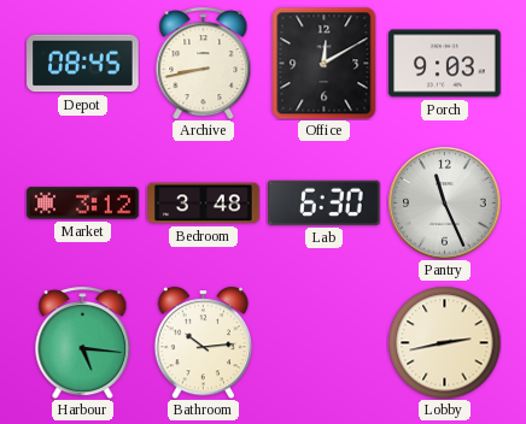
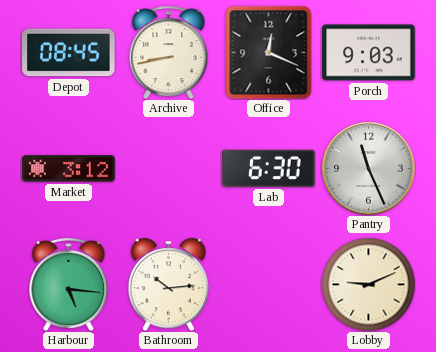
Office: 12:10 -> 12:19 (269, 52)
Bedroom: 3:48 -> none (204, 204)
Lobby: 2:43 -> 9:11 (368, 284)
